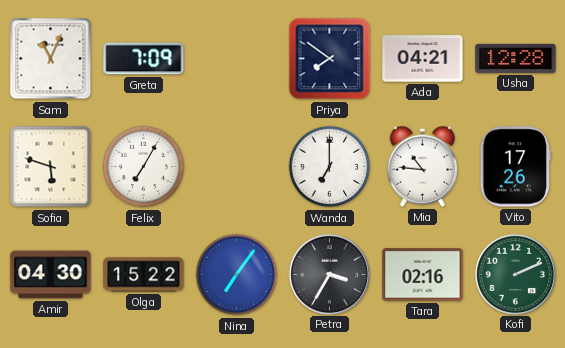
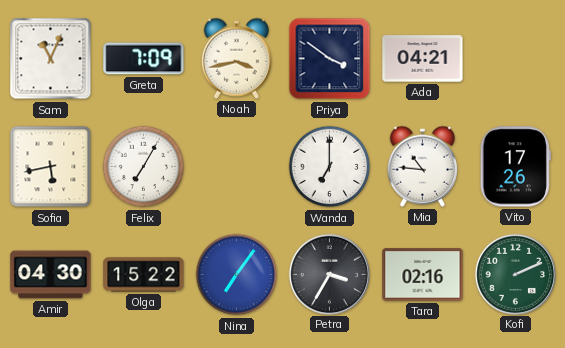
Noah: none -> 3:43 (236, 58)
Priya: 7:51 -> 3:51 (330, 59)
Usha: 12:28 -> none (516, 58)
Sofia: 5:48 -> 5:43 (51, 167)
